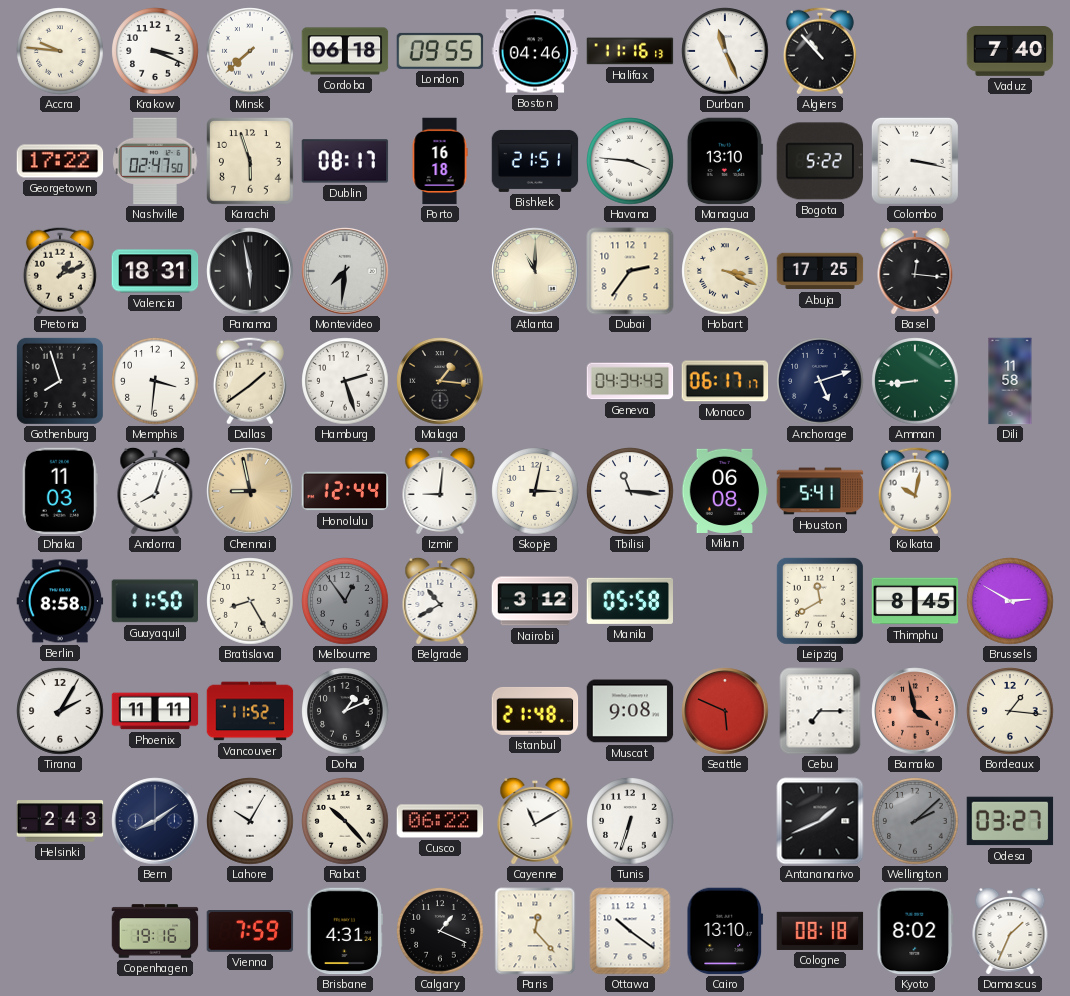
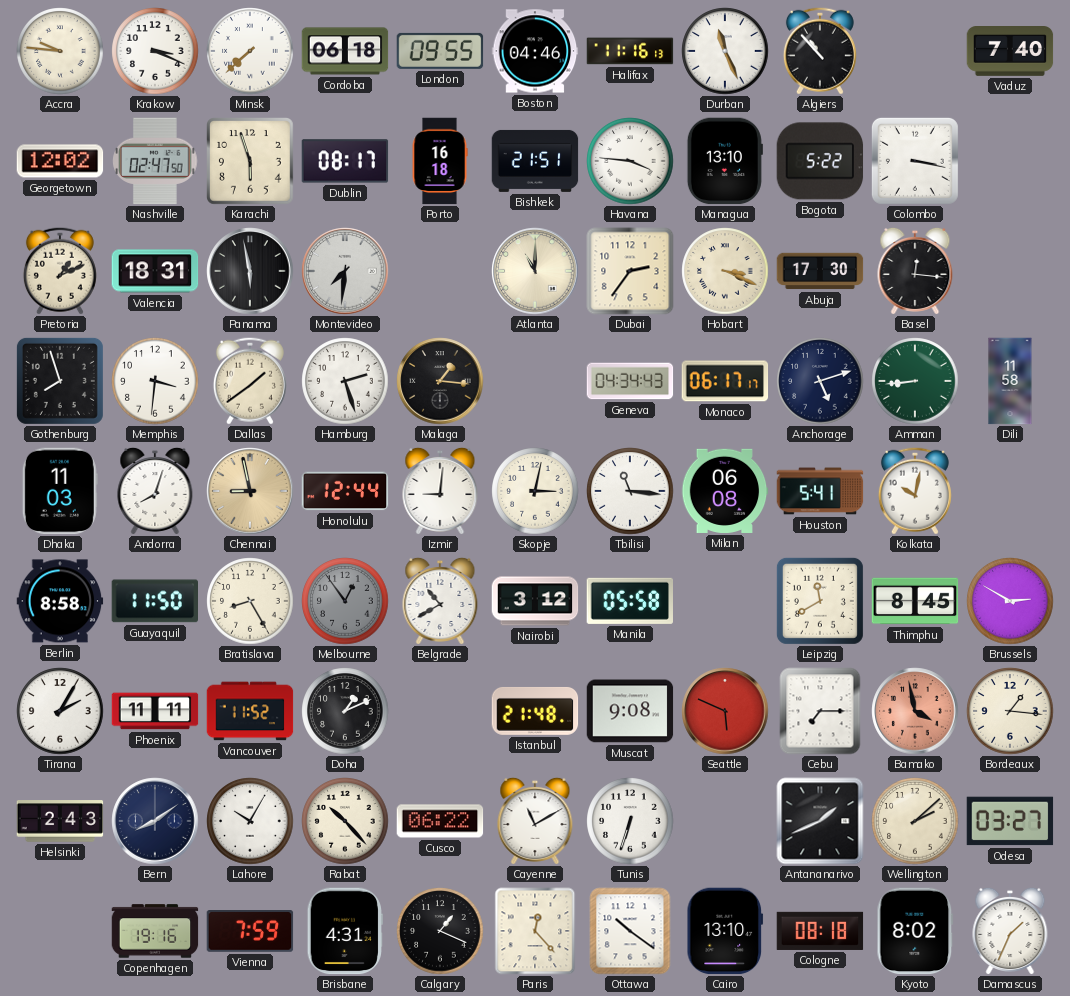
Georgetown: 17:22 -> 12:02 (60, 161)
Abuja: 17:25 -> 17:30 (820, 271)
Wellington dial: grey -> cream (915, 821)
